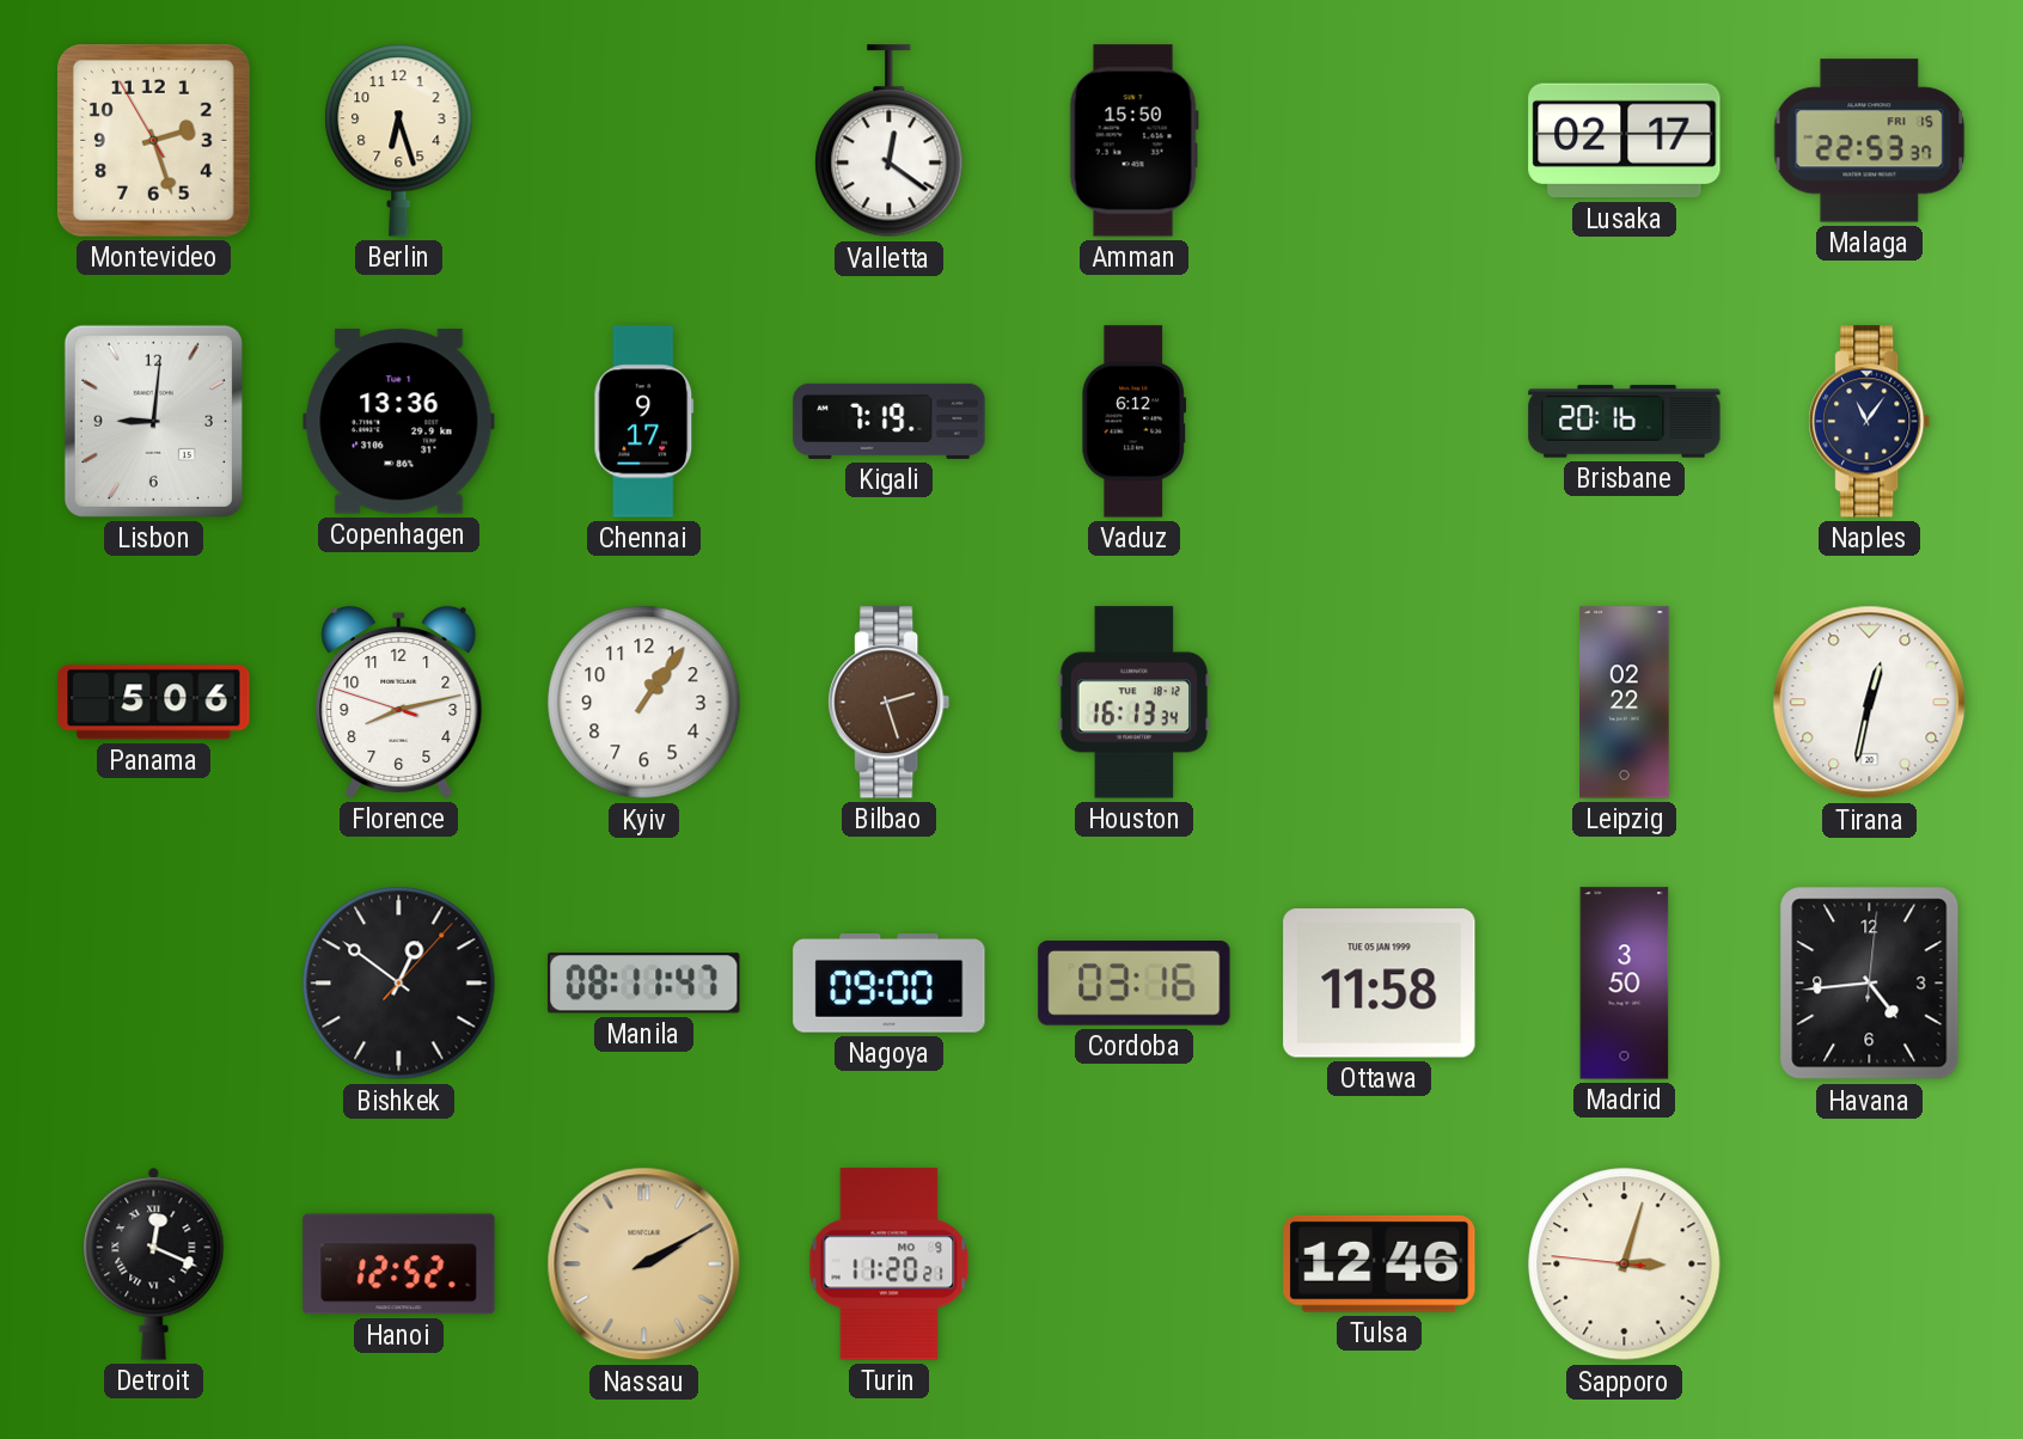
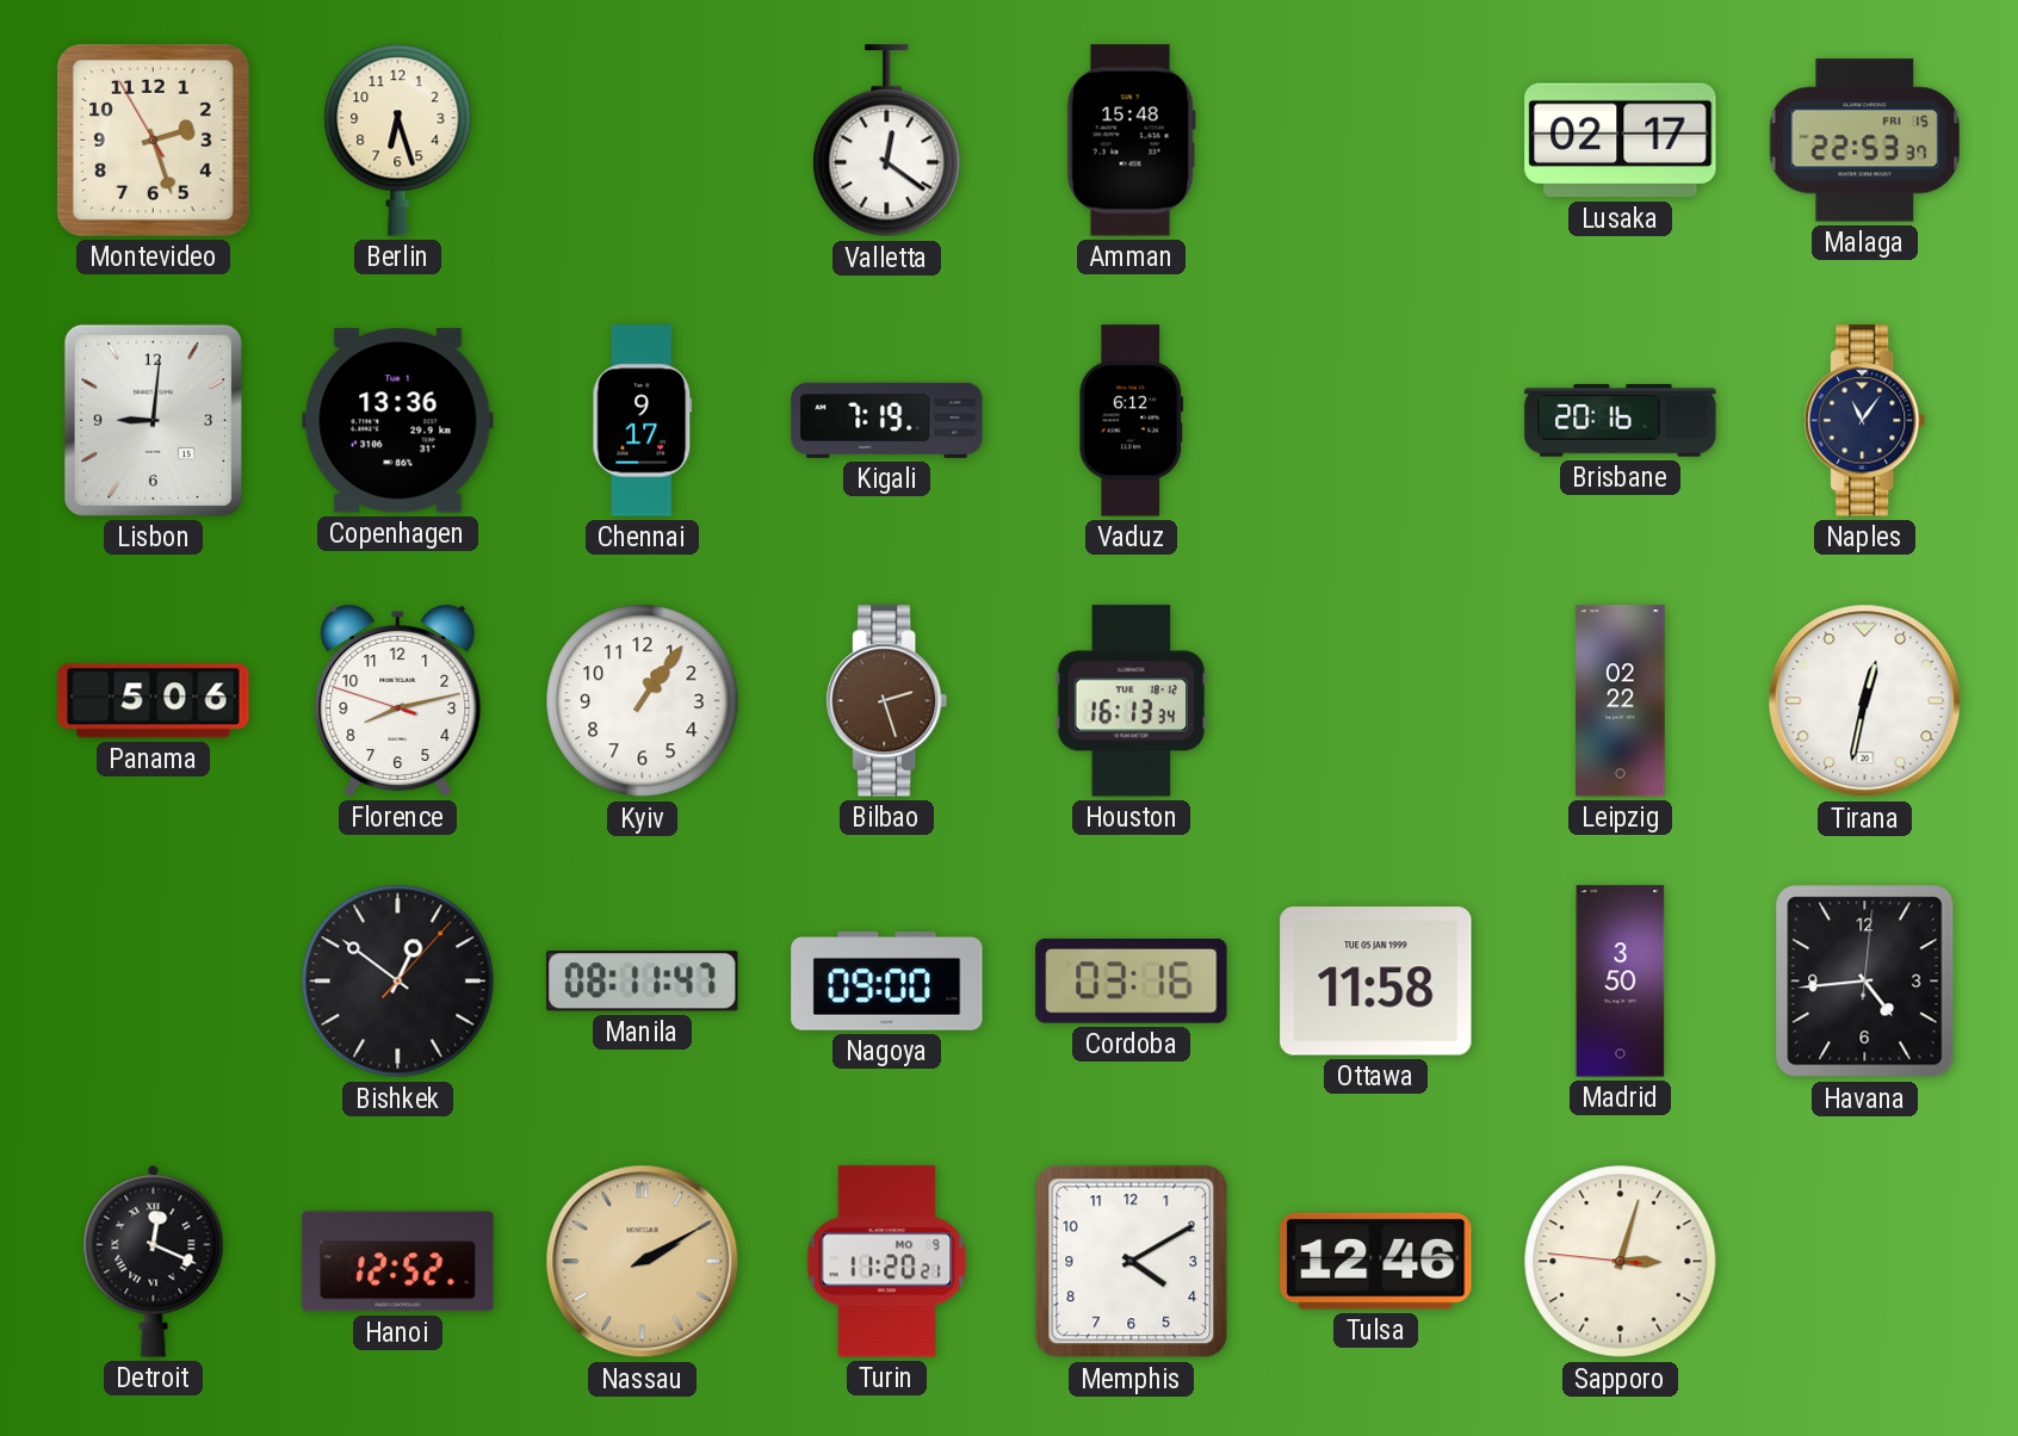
Amman: 15:50 -> 15:48 (1131, 141)
Memphis: none -> 4:10 (1132, 1262)
